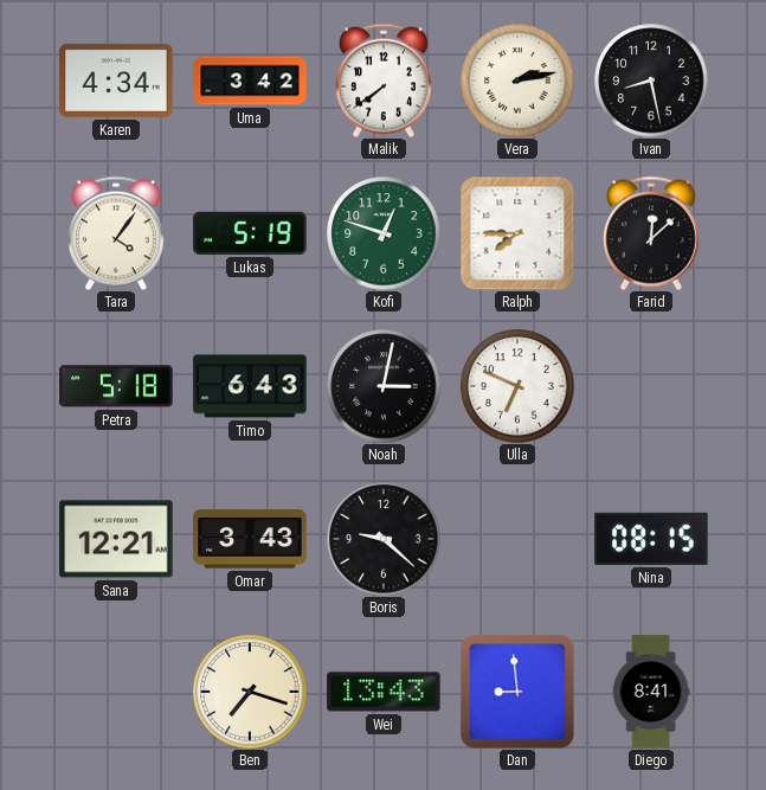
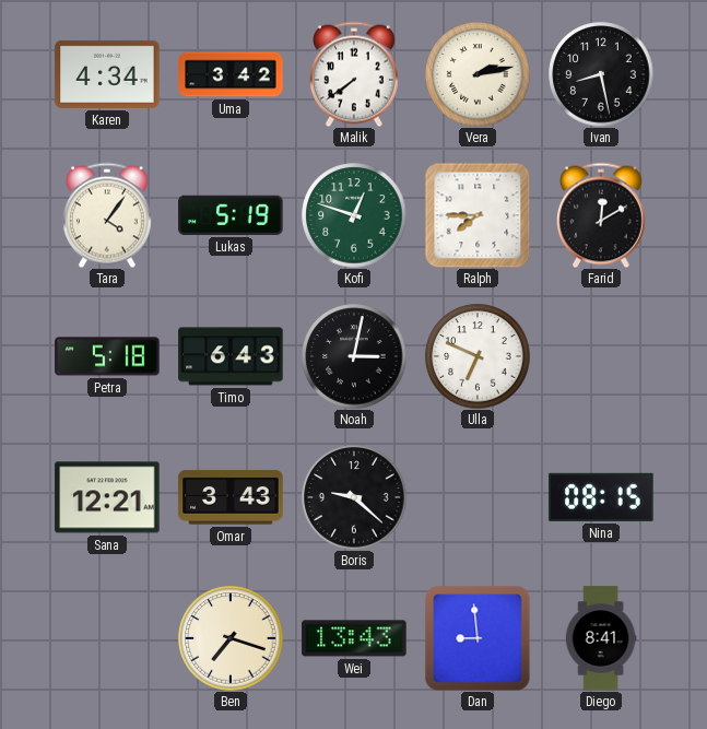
Farid: 12:08 -> 12:10 (601, 215)
